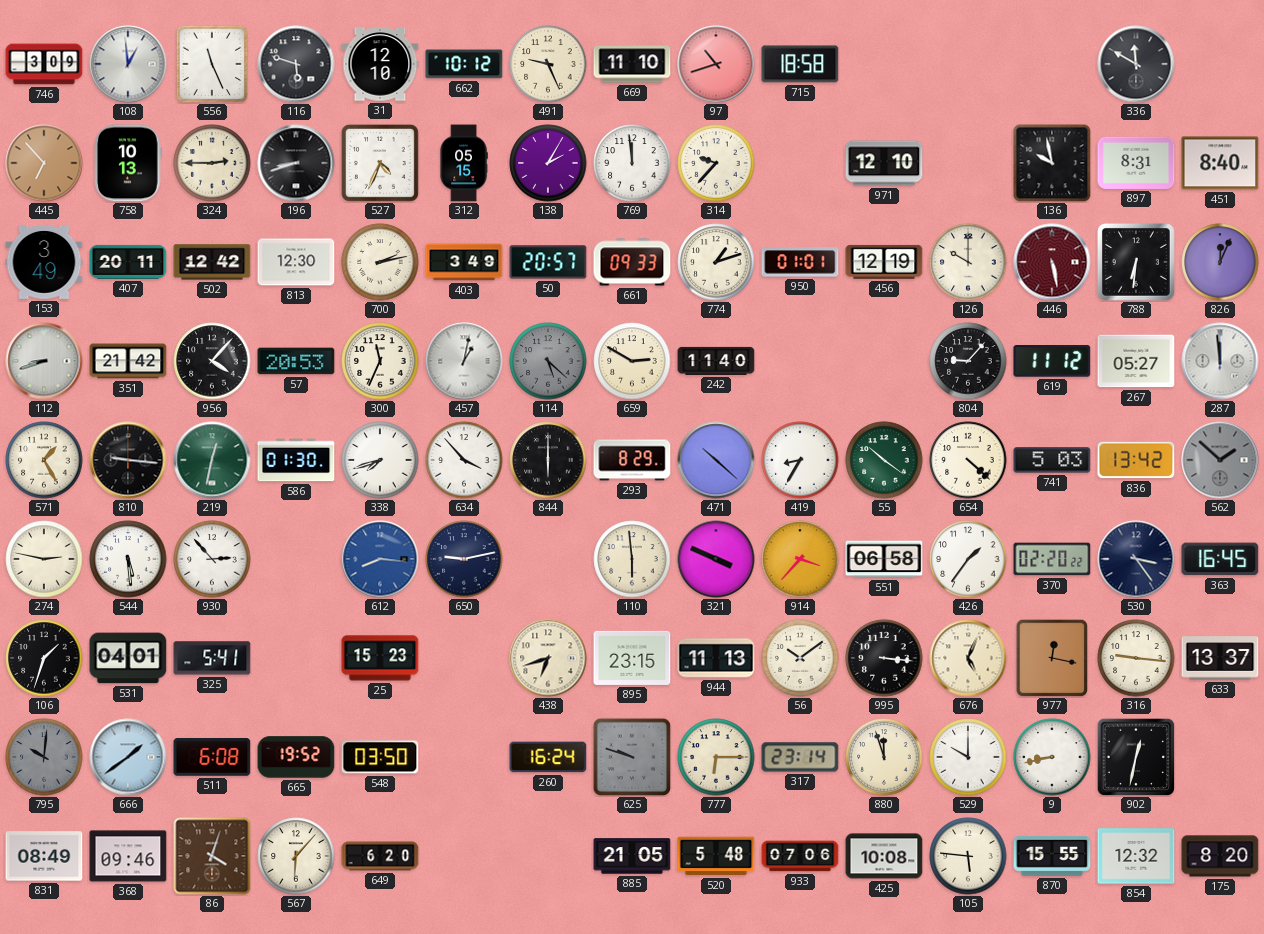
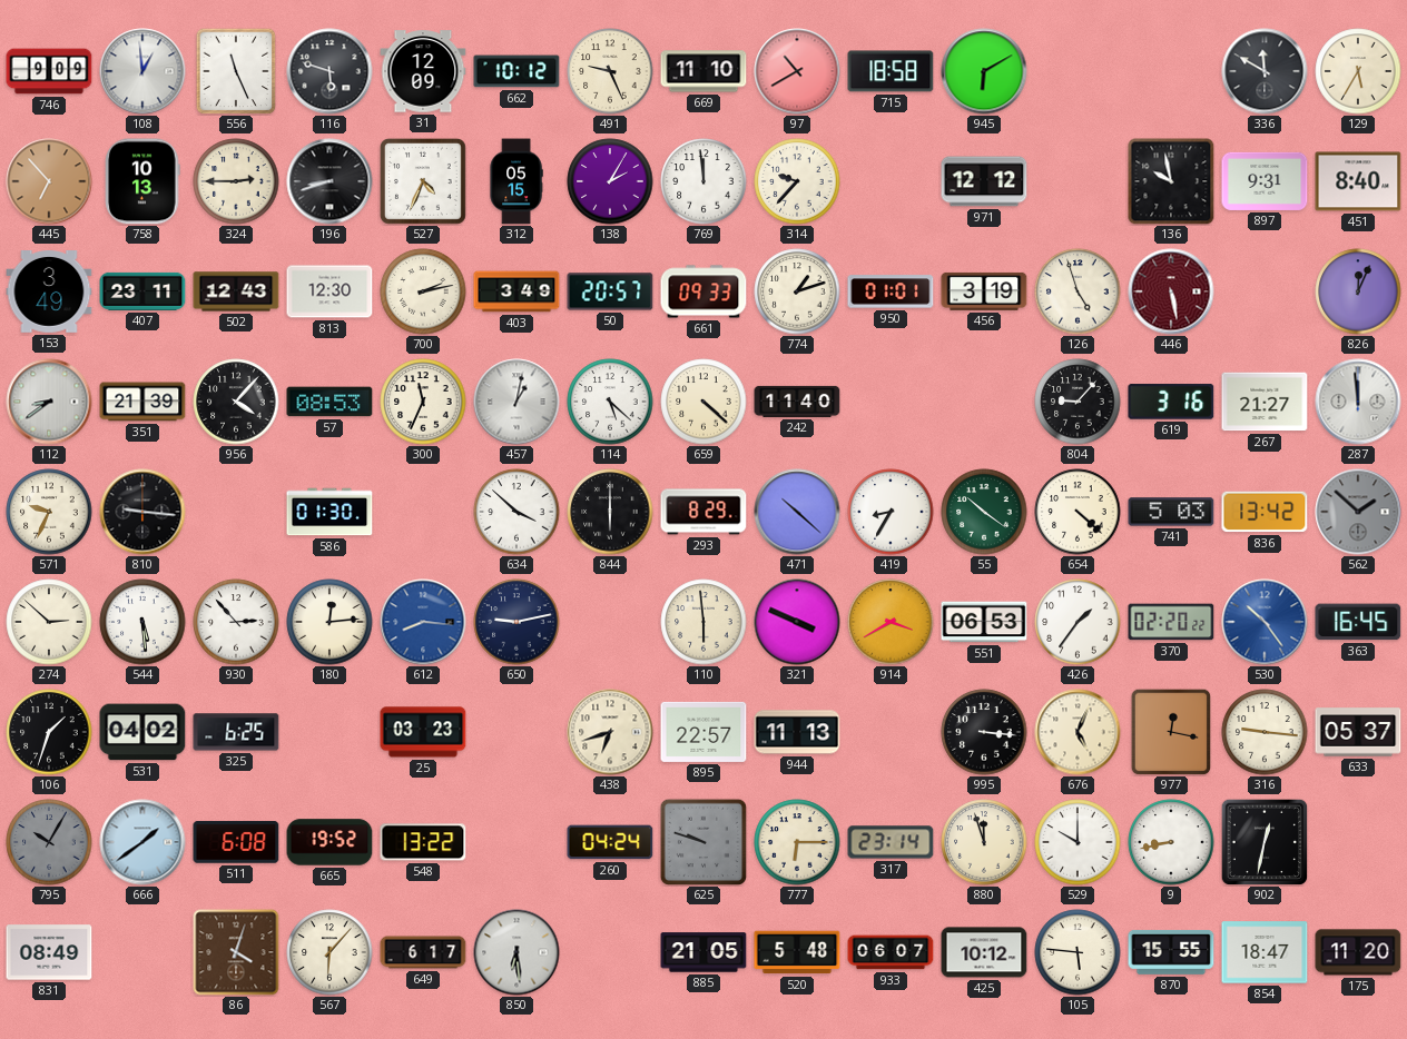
746: 3:09 -> 9:09 (49, 71)
31: 12:10 -> 12:09 (423, 71)
97: 10:42 -> 10:40 (797, 71)
945: none -> 6:10 (984, 71)
129: none -> 5:35 (1358, 71)
971: 12:10 -> 12:12 (984, 181)
897: 8:31 -> 9:31 (1265, 181)
407: 20:11 -> 23:11 (142, 291)
502: 12:42 -> 12:43 (236, 291)
456: 12:19 -> 3:19 (984, 291)
126: 10:00 -> 4:57 (1078, 291)
788: 6:31 -> none (1136, 262)
112: 8:42 -> 8:39 (49, 402)
351: 21:42 -> 21:39 (142, 402)
57: 20:53 -> 08:53 (329, 402)
114 dial: grey -> white (610, 402)
659: 2:50 -> 4:22 (703, 402)
619: 11:12 -> 3:16 (1171, 402)
267: 05:27 -> 21:27 (1265, 402)
571: 1:25 -> 9:34 (49, 512)
219: 12:32 -> none (212, 460)
338: 7:42 -> none (380, 460)
634: 3:53 -> 3:52 (516, 512)
274: 2:47 -> 2:52 (49, 622)
180: none -> 12:14 (329, 622)
914: 3:37 -> 3:40 (891, 622)
551: 06:58 -> 06:53 (984, 622)
530: 3:24 -> 10:24 (1265, 622)
530 dial: navy -> blue (1265, 622)
531: 04:01 -> 04:02 (142, 732)
325: 5:41 -> 6:25 (236, 732)
25: 15:23 -> 03:23 (423, 732)
895: 23:15 -> 22:57 (703, 732)
56: 10:09 -> none (800, 658)
633: 13:37 -> 05:37 (1358, 732)
795: 10:01 -> 10:05 (49, 842)
548: 03:50 -> 13:22 (423, 842)
260: 16:24 -> 04:24 (610, 842)
368: 09:46 -> none (128, 856)
649: 6:20 -> 6:17 (423, 952)
850: none -> 6:29 (516, 952)
933: 07:06 -> 06:07 (891, 952)
425: 10:08 -> 10:12 (984, 952)
854: 12:32 -> 18:47 (1265, 952)
175: 8:20 -> 11:20 (1358, 952)
